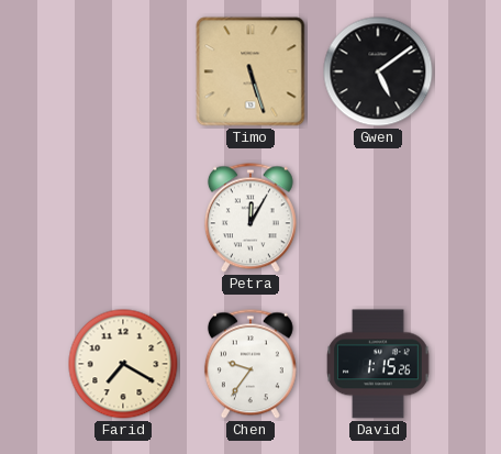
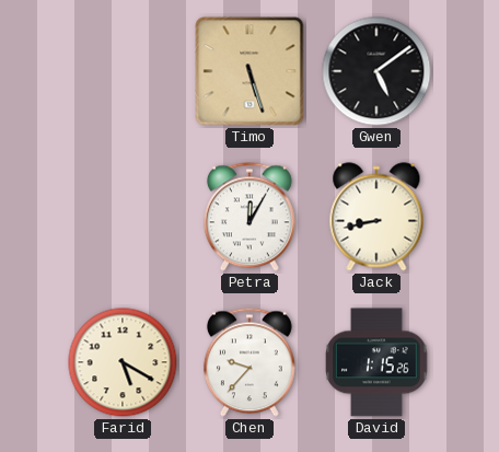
Jack: none -> 8:43 (376, 217)
Farid: 7:20 -> 5:20 (123, 362)
Chen: 9:36 -> 9:37 (249, 362)
